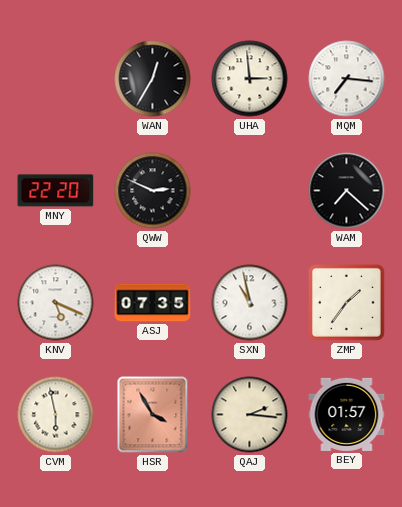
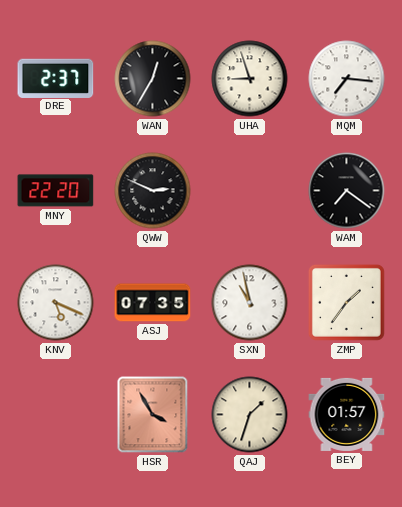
DRE: none -> 2:37 (56, 78)
UHA: 2:59 -> 8:57 (250, 79)
WAM: 7:22 -> 7:21 (347, 191)
CVM: 5:58 -> none (56, 415)
QAJ: 2:16 -> 1:33 (250, 415)
